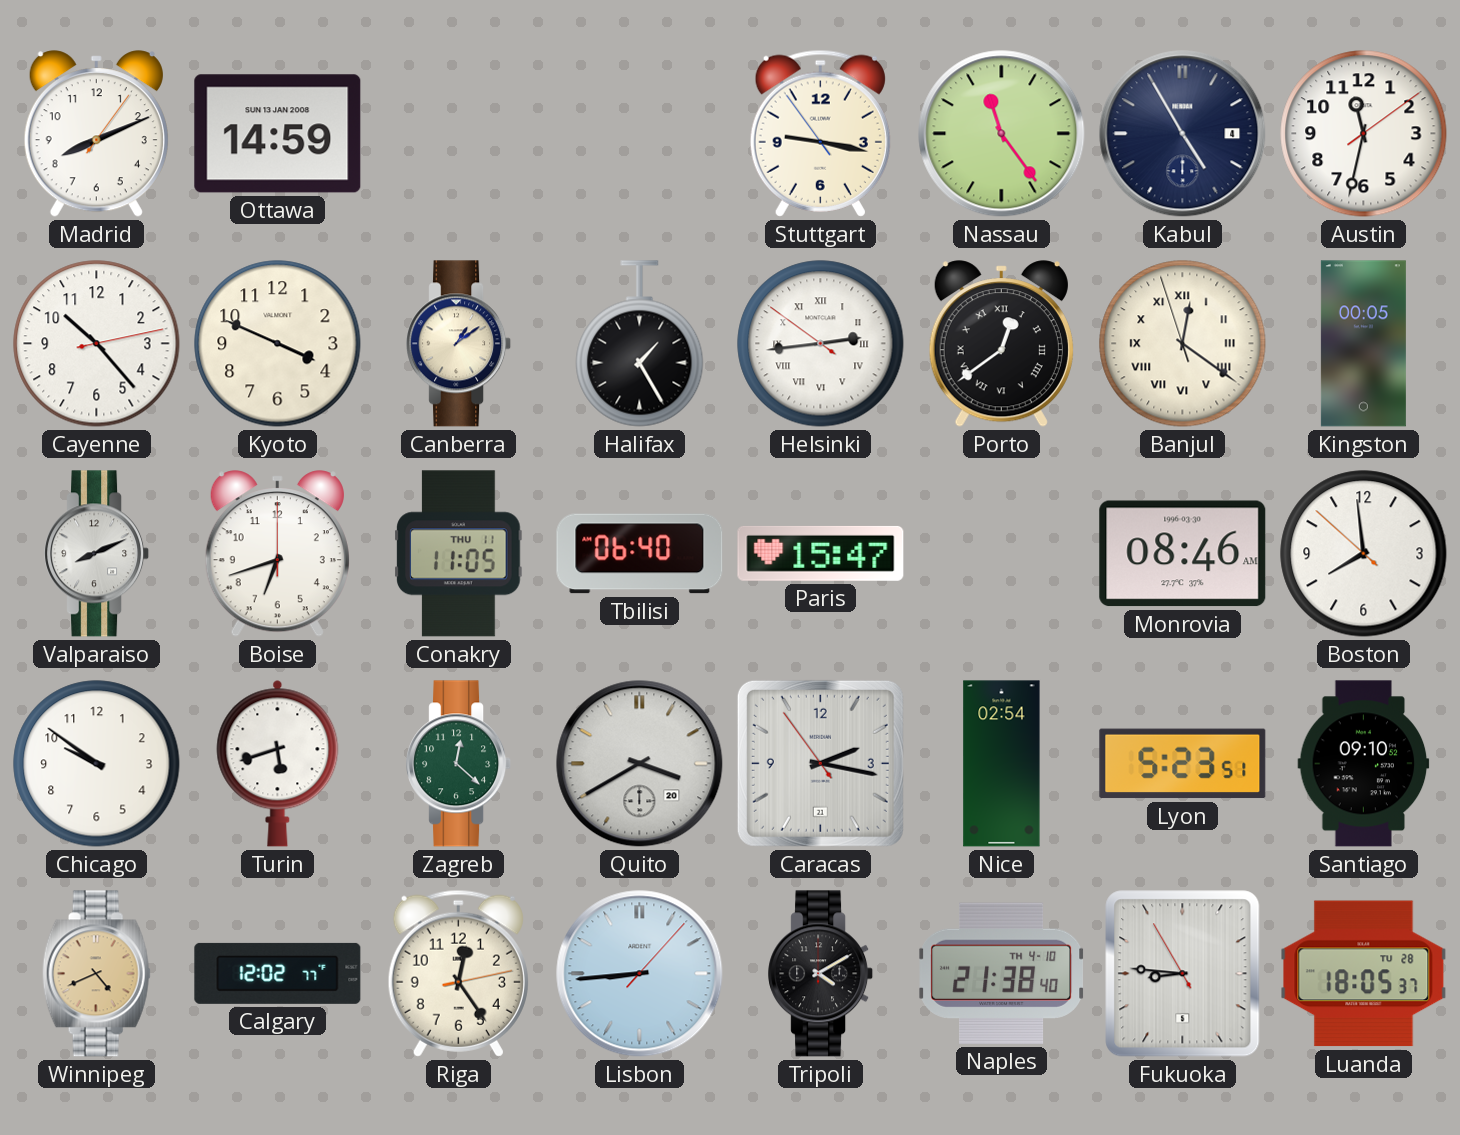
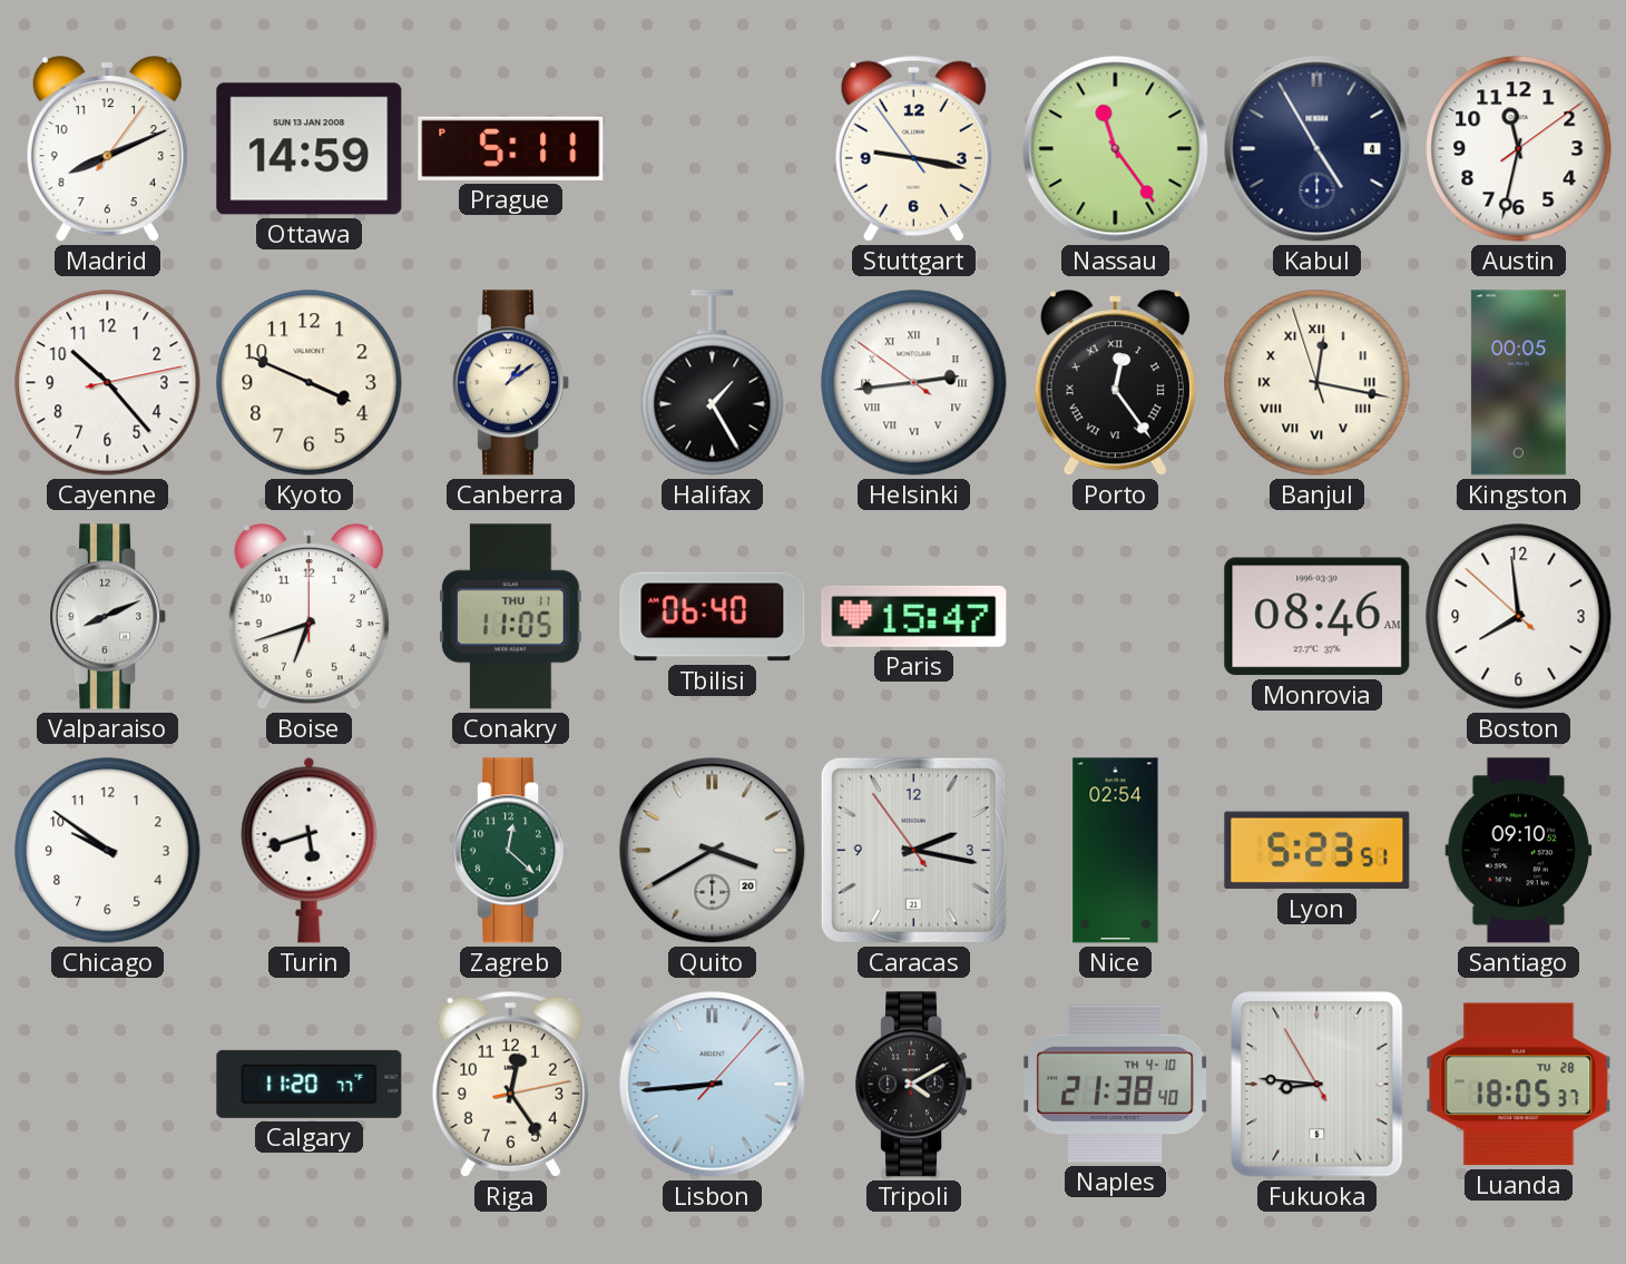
Prague: none -> 5:11 (511, 148)
Porto: 12:39 -> 12:24 (1115, 383)
Banjul: 12:20 -> 12:16 (1318, 383)
Winnipeg: 4:41 -> none (96, 974)
Calgary: 12:02 -> 11:20 (310, 1084)
